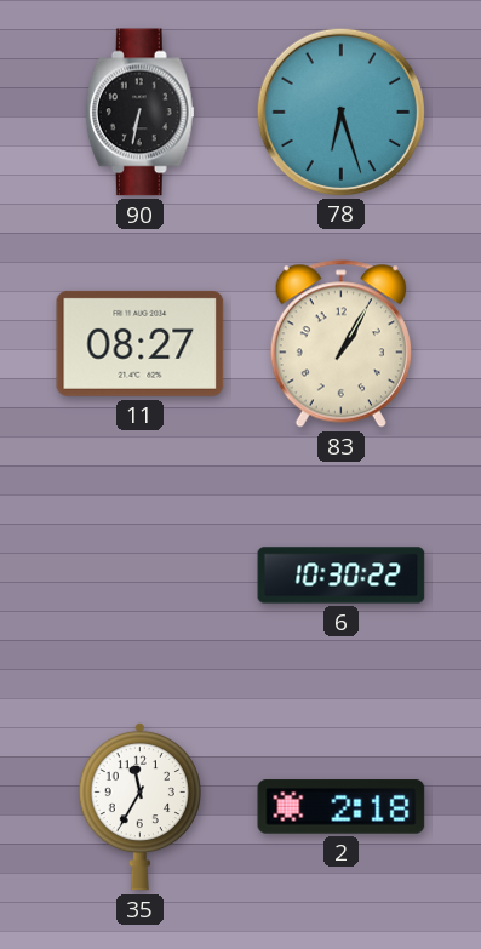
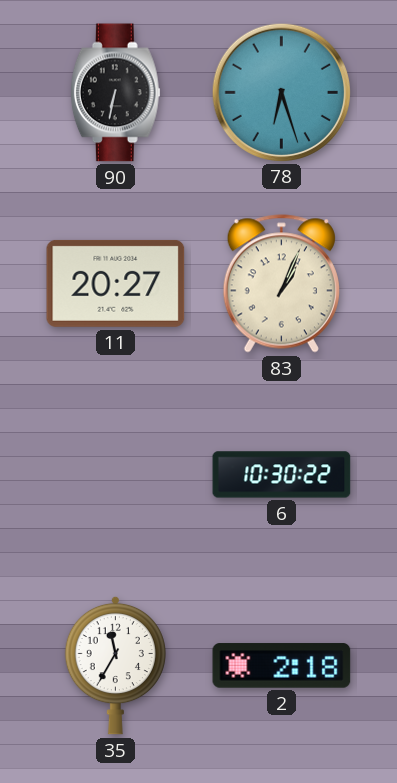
11: 08:27 -> 20:27 (116, 283)
83: 1:05 -> 1:04 (281, 284)
